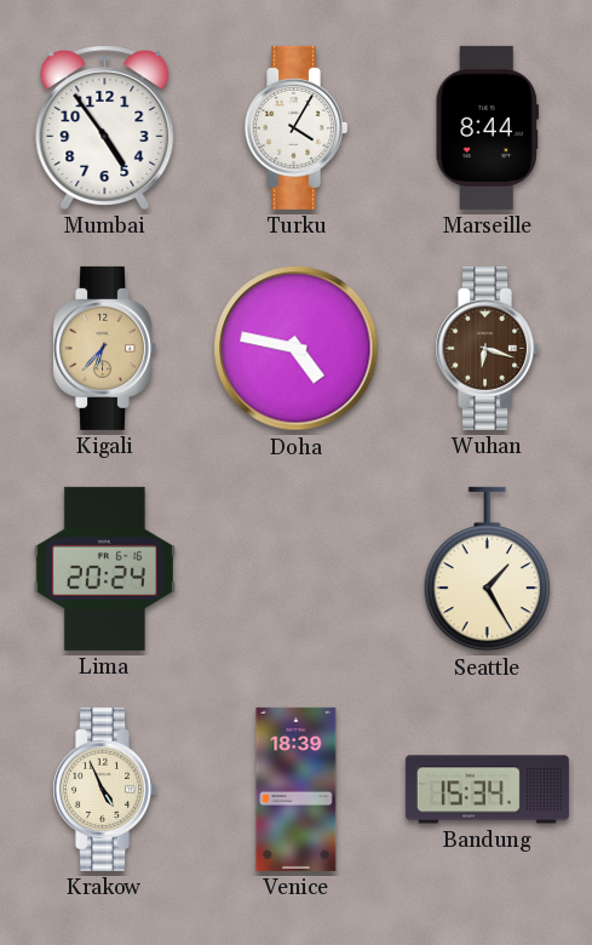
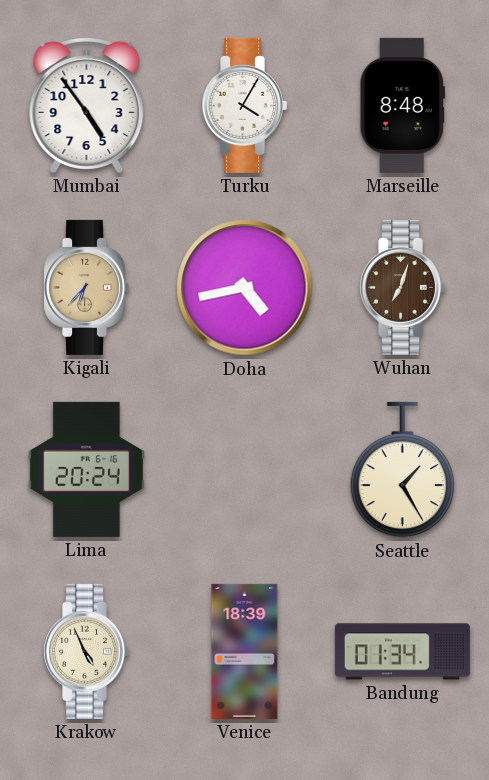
Marseille: 8:44 -> 8:48 (402, 105)
Doha: 4:47 -> 4:43 (245, 288)
Wuhan: 6:18 -> 7:03 (403, 287)
Bandung: 15:34 -> 01:34 (402, 652)
